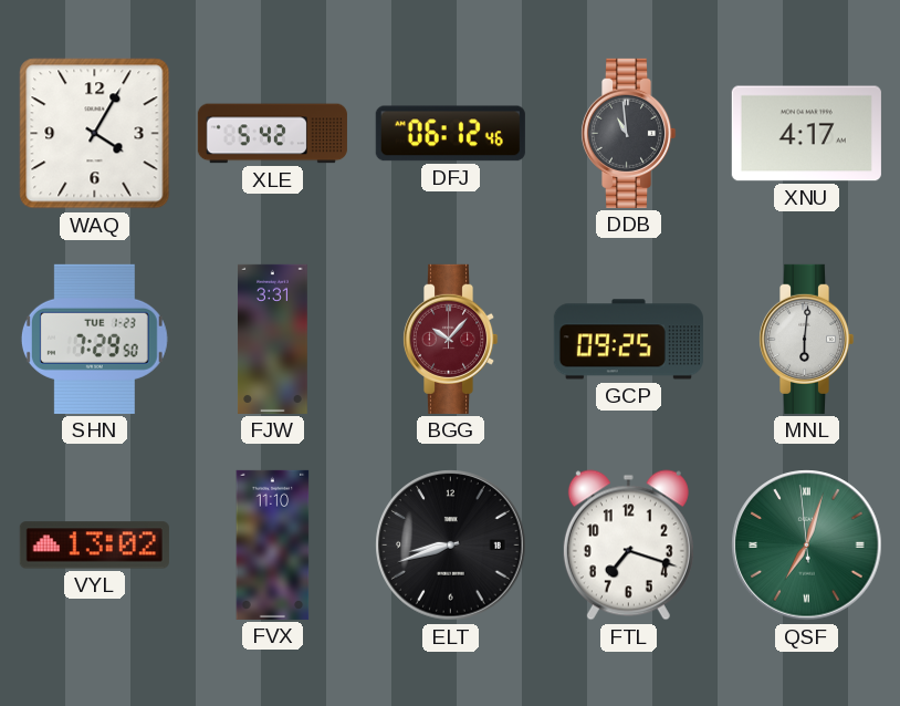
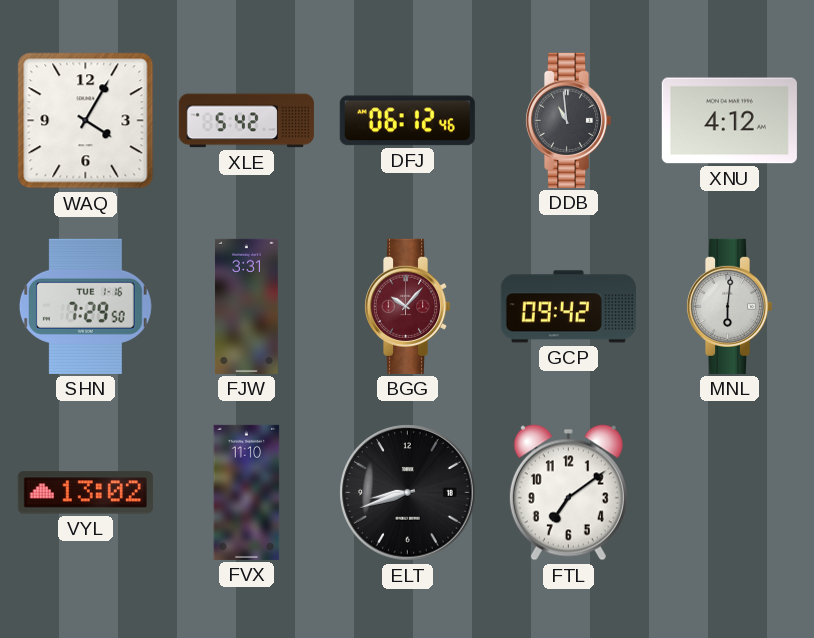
XNU: 4:17 -> 4:12 (729, 121)
SHN date: TUE 1-23 -> TUE 1-16 (85, 306)
GCP: 09:25 -> 09:42 (568, 307)
FTL: 7:18 -> 7:09 (568, 493)
QSF: 7:02 -> none (807, 546)
